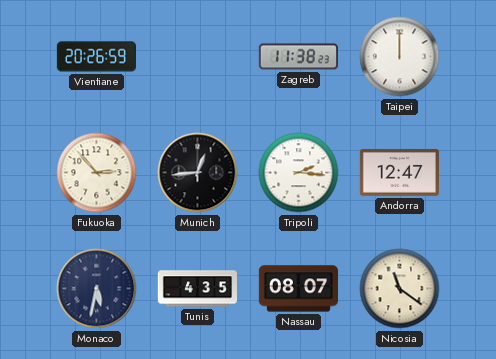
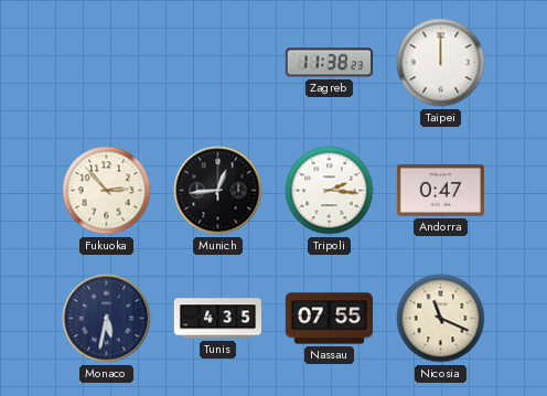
Vientiane: 20:26 -> none (96, 57)
Andorra: 12:47 -> 0:47 (440, 191)
Nassau: 08:07 -> 07:55 (329, 319)
Nicosia: 11:21 -> 11:19 (441, 319)
